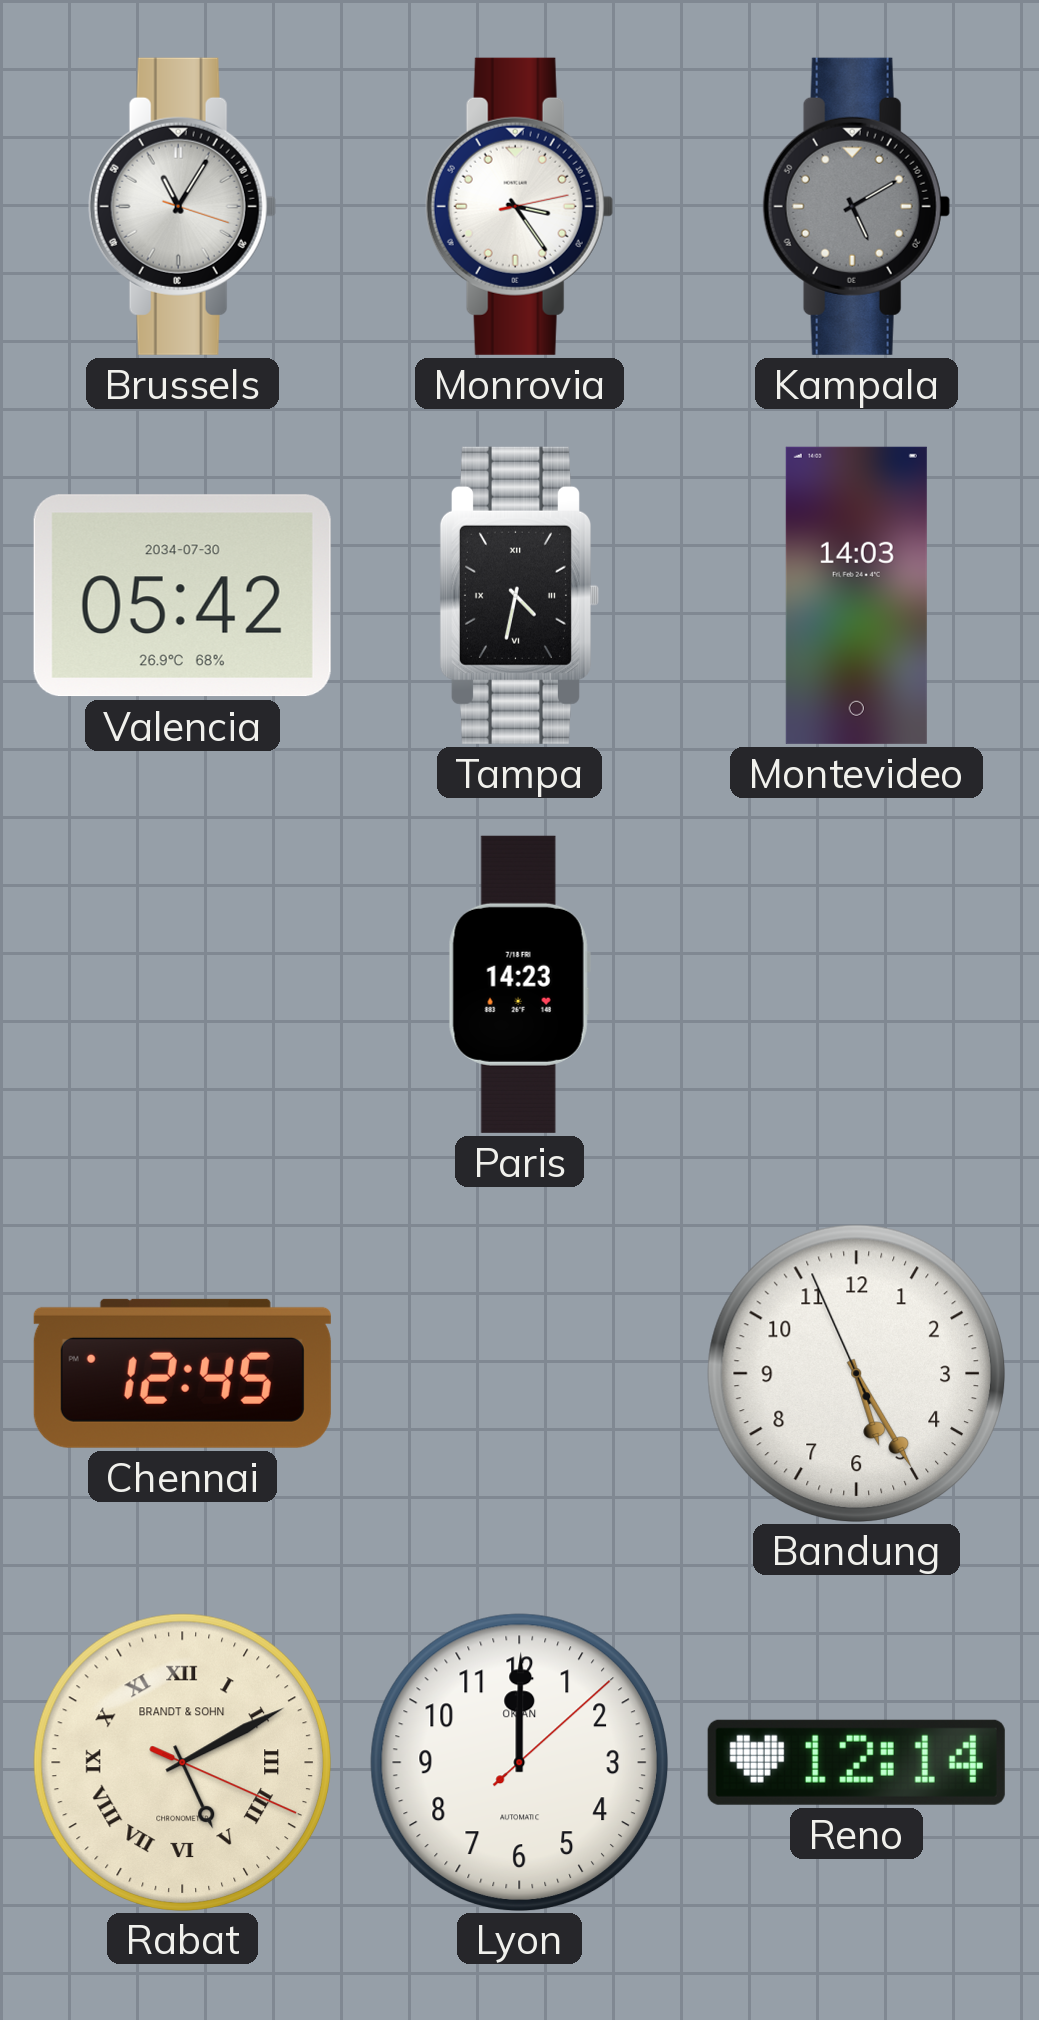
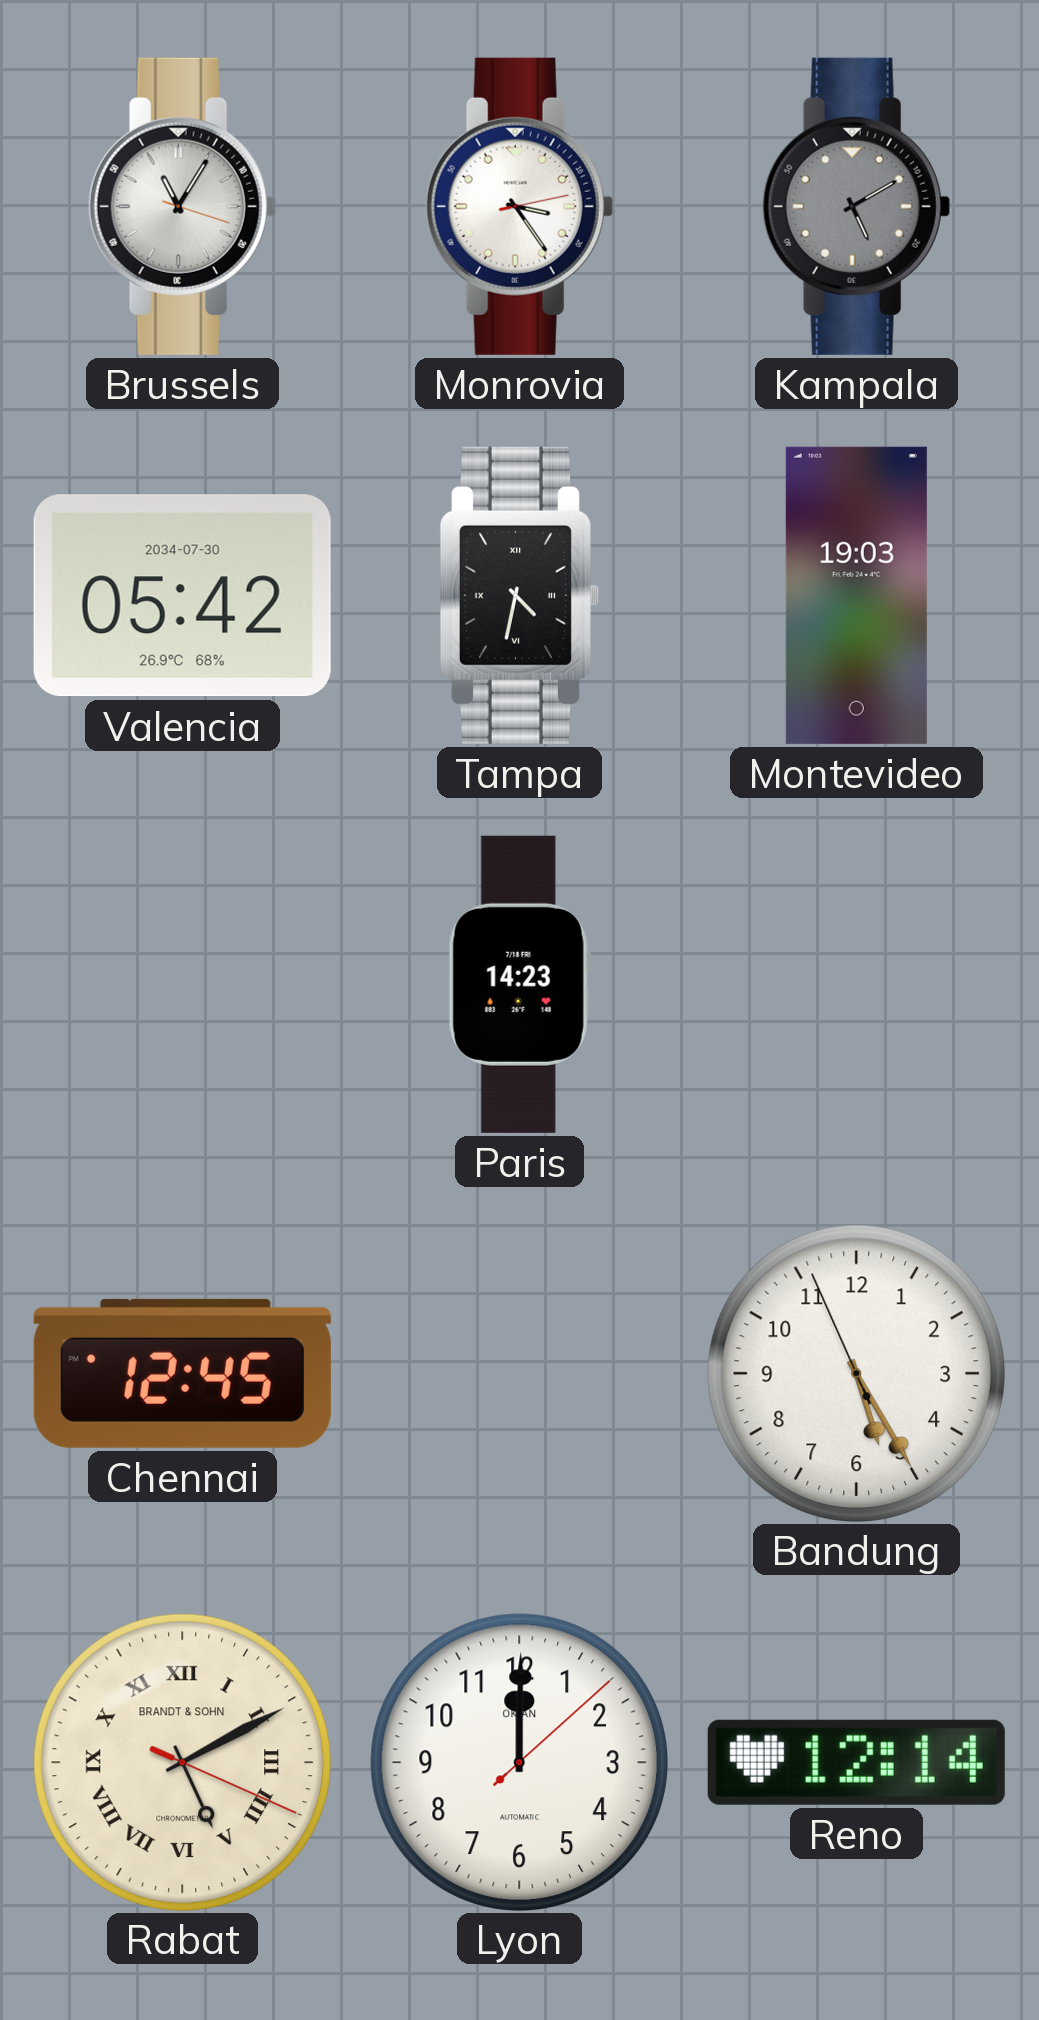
Montevideo: 14:03 -> 19:03 (856, 595)
